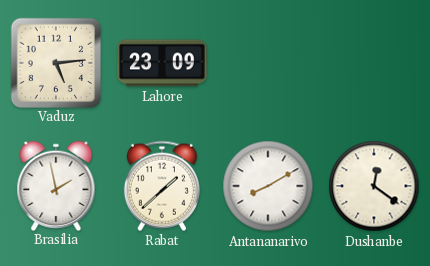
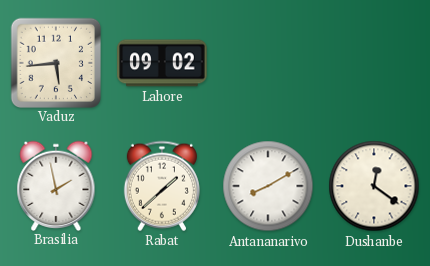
Vaduz: 5:14 -> 5:44 (55, 62)
Lahore: 23:09 -> 09:02 (162, 63)
